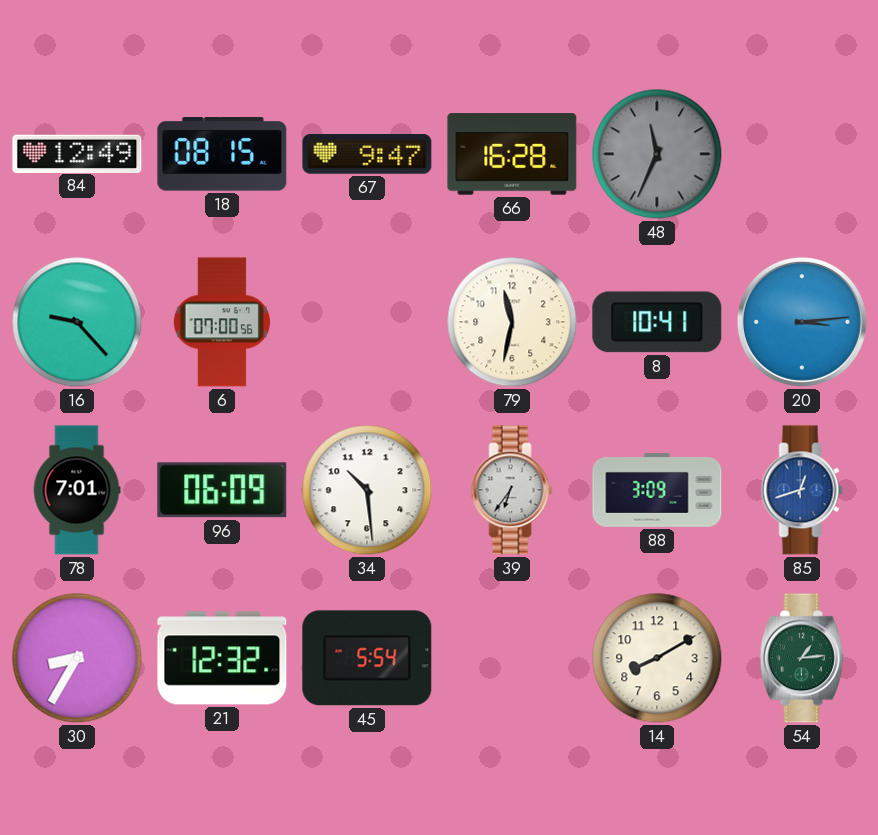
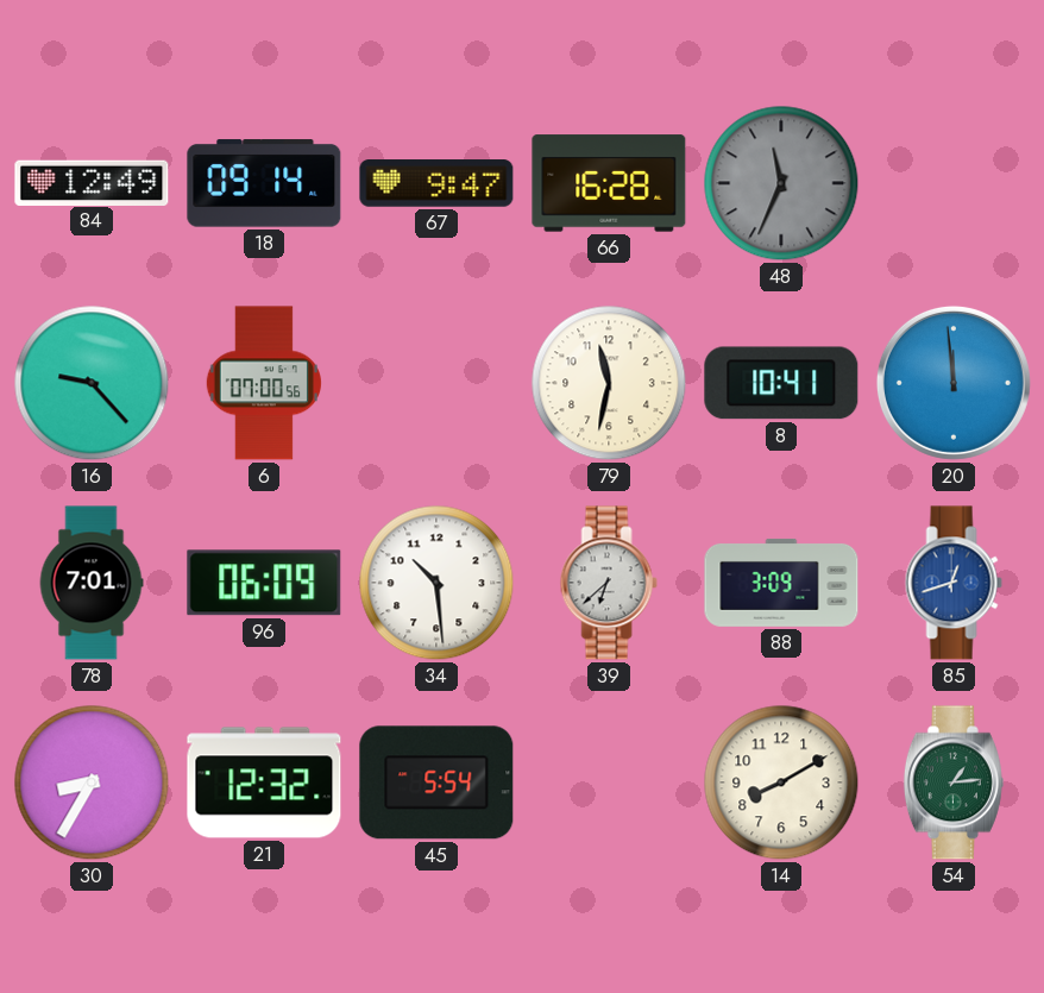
18: 08:15 -> 09:14 (264, 183)
20: 3:14 -> 11:59 (954, 383)
39: 6:36 -> 6:38 (609, 583)
